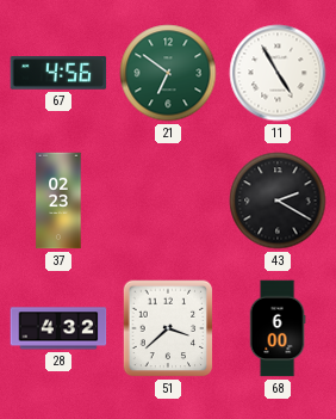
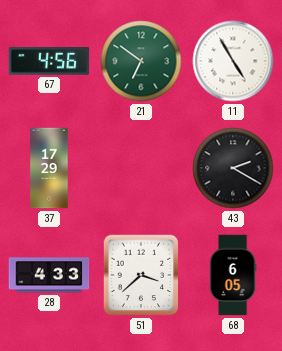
37: 02:23 -> 17:29 (49, 168)
28: 4:32 -> 4:33 (49, 275)
68: 6:00 -> 6:05 (233, 275)
